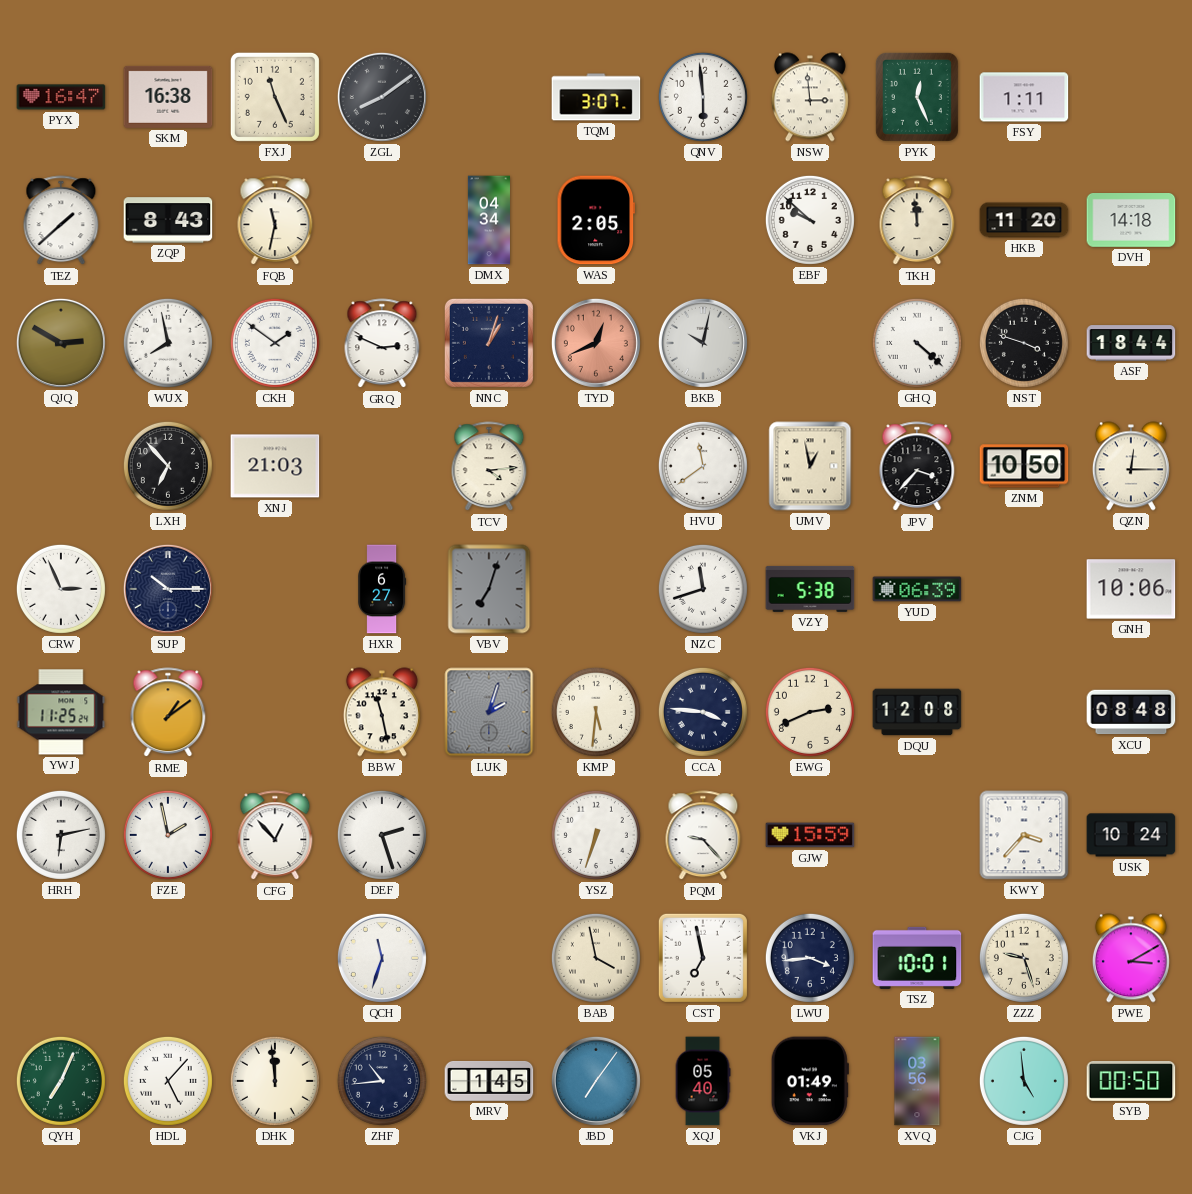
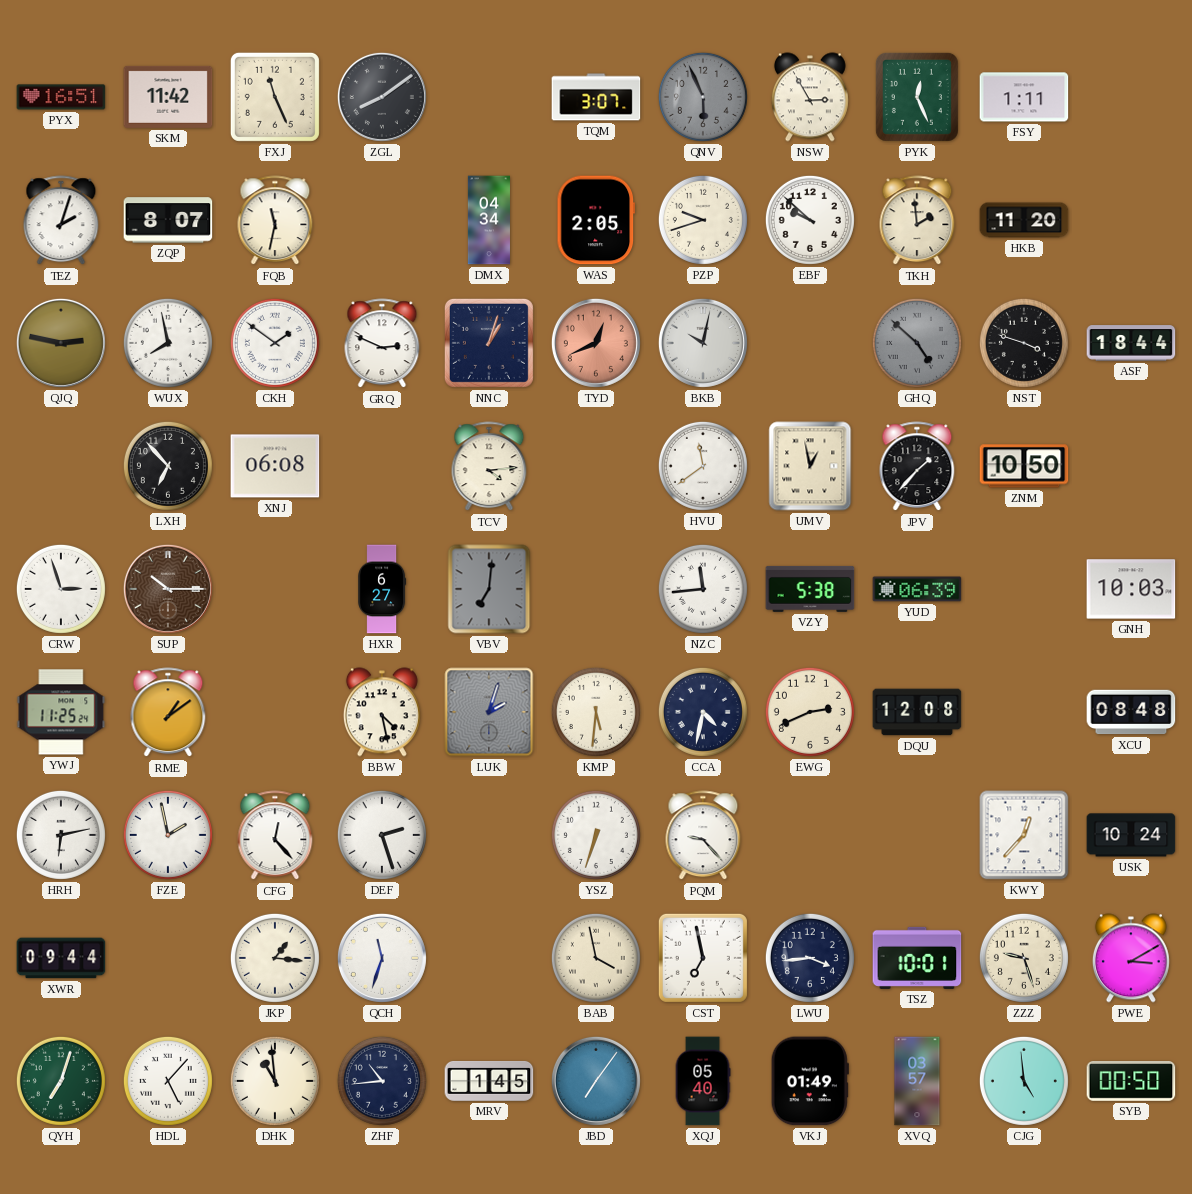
PYX: 16:47 -> 16:51 (61, 97)
SKM: 16:38 -> 11:42 (168, 97)
QNV: 5:59 -> 5:56 (703, 97)
QNV dial: white -> grey (703, 97)
NSW: 2:59 -> 2:55 (810, 97)
TEZ: 1:38 -> 2:03 (61, 221)
ZQP: 8:43 -> 8:07 (168, 220)
PZP: none -> 9:42 (703, 220)
TKH: 11:59 -> 1:59 (917, 221)
DVH: 14:18 -> none (1131, 221)
QJQ: 2:50 -> 2:47 (61, 343)
GHQ: 4:22 -> 4:52 (917, 343)
GHQ dial: white -> grey (917, 343)
XNJ: 21:03 -> 06:08 (275, 466)
JPV: 3:37 -> 1:37 (917, 467)
QZN: 12:15 -> none (1131, 466)
CRW: 2:56 -> 2:57 (61, 589)
SUP dial: navy -> brown (168, 589)
VBV: 7:03 -> 7:01 (489, 589)
NZC: 11:42 -> 11:44 (703, 589)
GNH: 10:06 -> 10:03 (1131, 589)
BBW: 11:28 -> 4:28 (382, 712)
CCA: 3:46 -> 4:32 (703, 712)
CFG: 12:53 -> 12:23 (275, 836)
GJW: 15:59 -> none (810, 835)
KWY: 3:37 -> 12:37 (1024, 835)
XWR: none -> 09:44 (61, 958)
JKP: none -> 1:16 (275, 958)
QYH: 7:04 -> 7:03 (61, 1081)
DHK: 11:59 -> 10:59 (275, 1081)
XVQ: 03:56 -> 03:57 (917, 1081)
